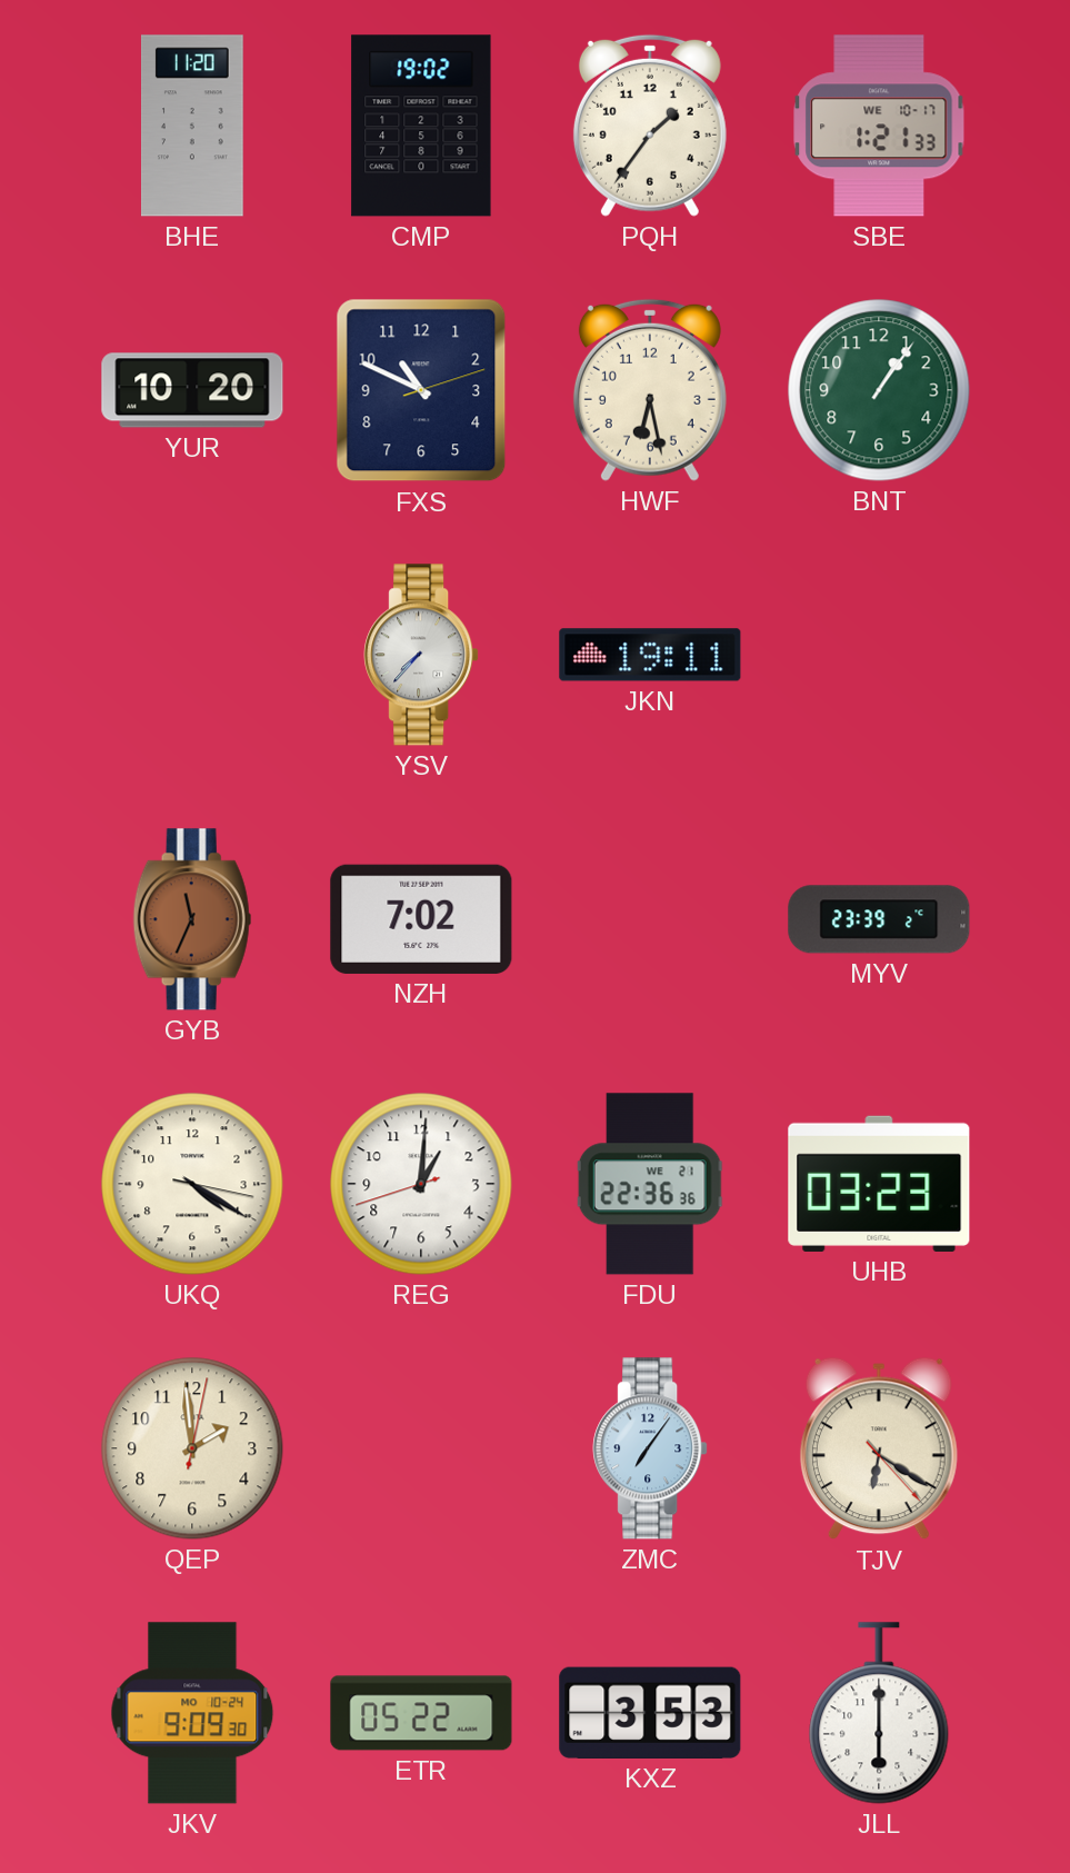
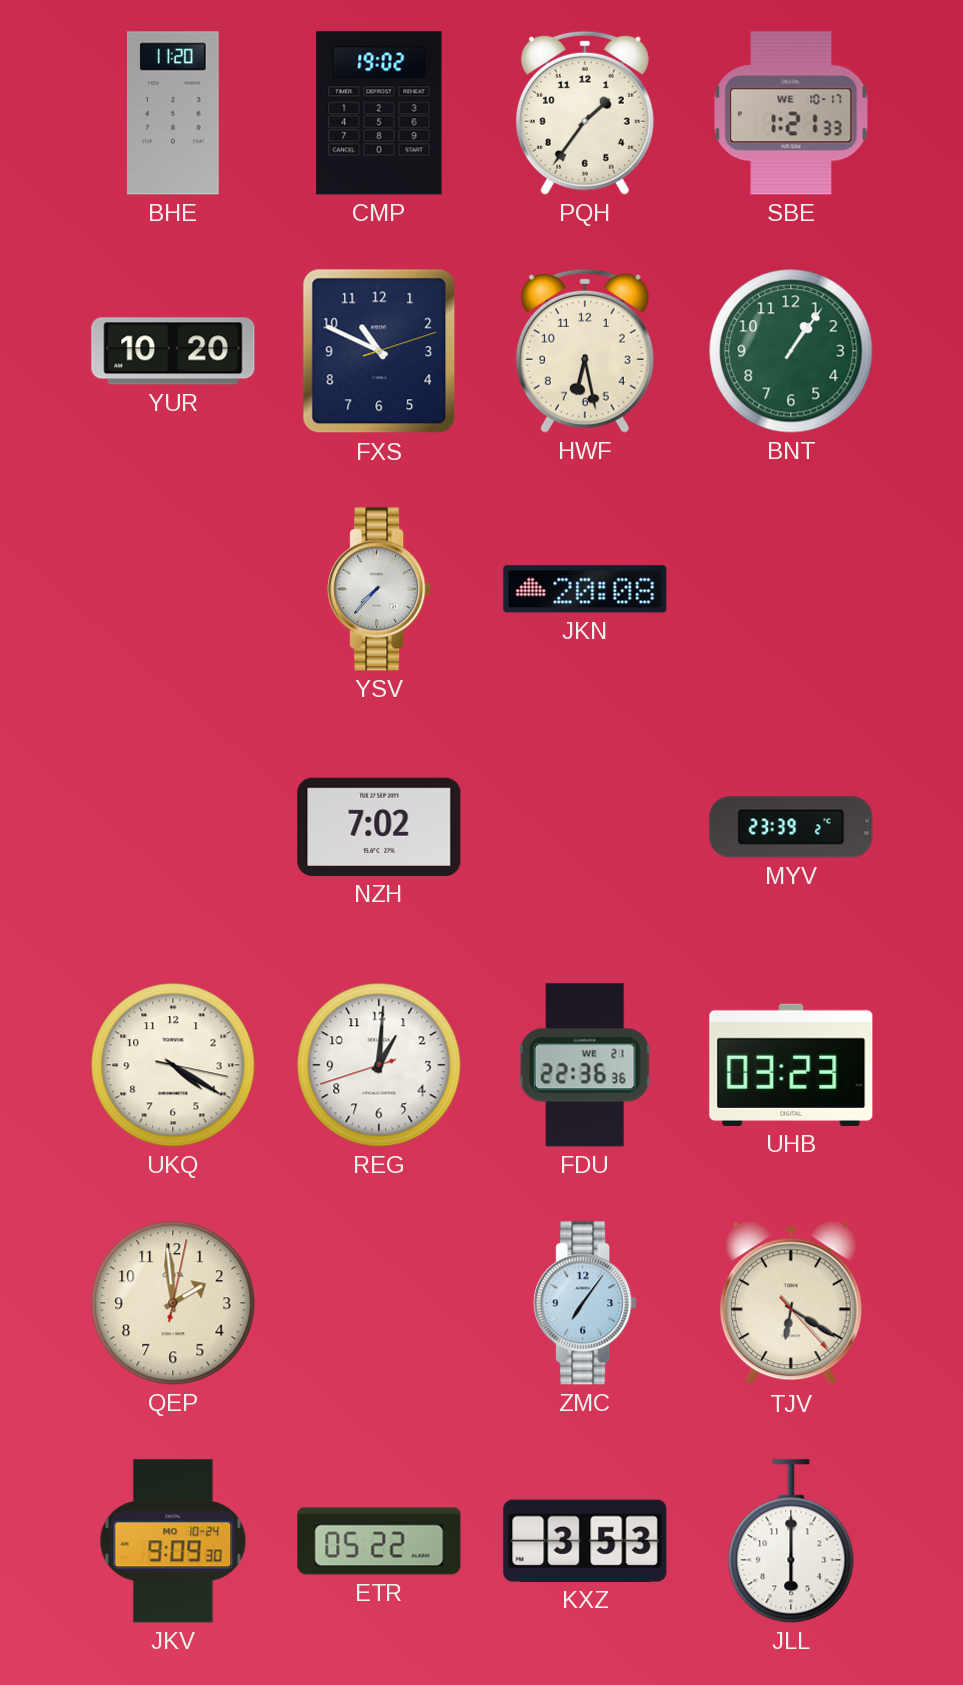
JKN: 19:11 -> 20:08 (585, 589)
GYB: 11:34 -> none (192, 919)
